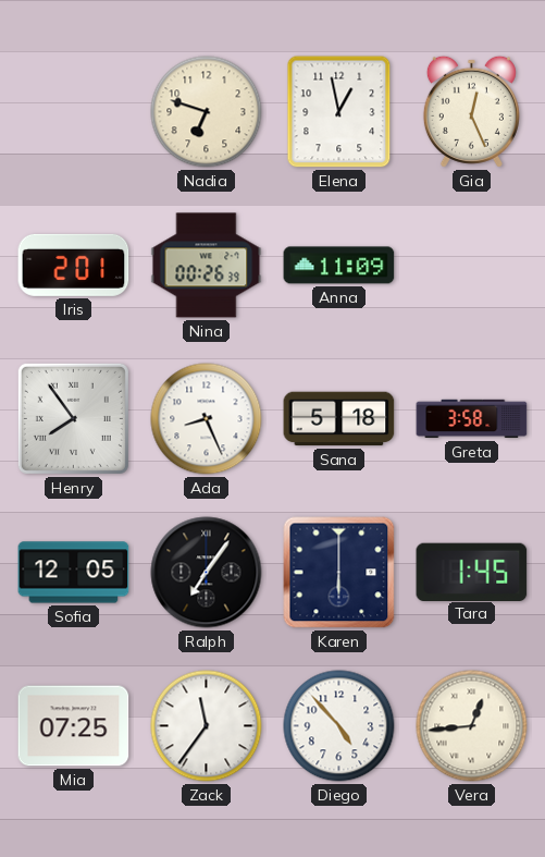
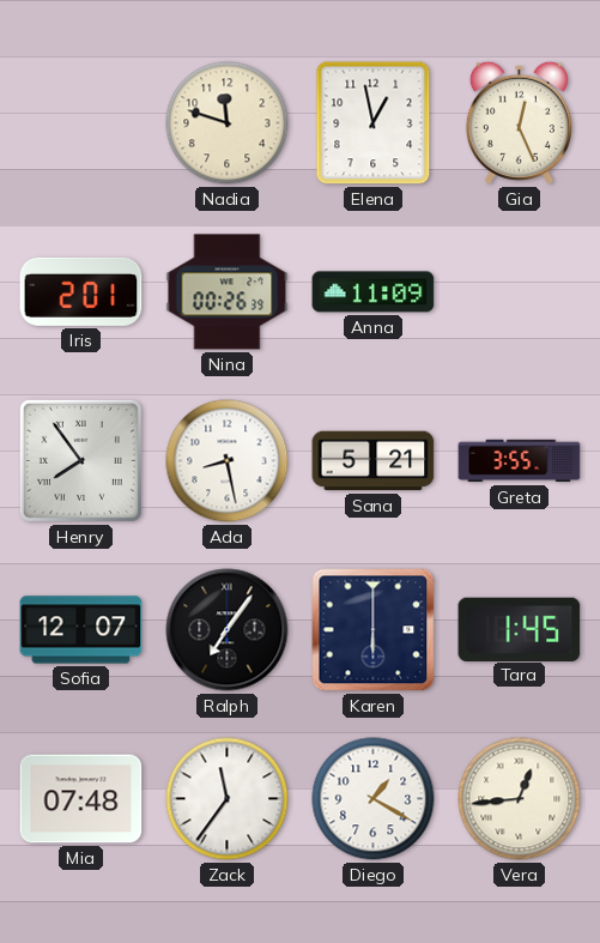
Nadia: 6:48 -> 11:48 (228, 123)
Ada: 8:26 -> 8:28 (228, 461)
Sana: 5:18 -> 5:21 (374, 461)
Greta: 3:58 -> 3:55 (520, 461)
Sofia: 12:05 -> 12:07 (81, 630)
Mia: 07:25 -> 07:48 (81, 799)
Diego: 4:53 -> 1:20 (374, 799)
